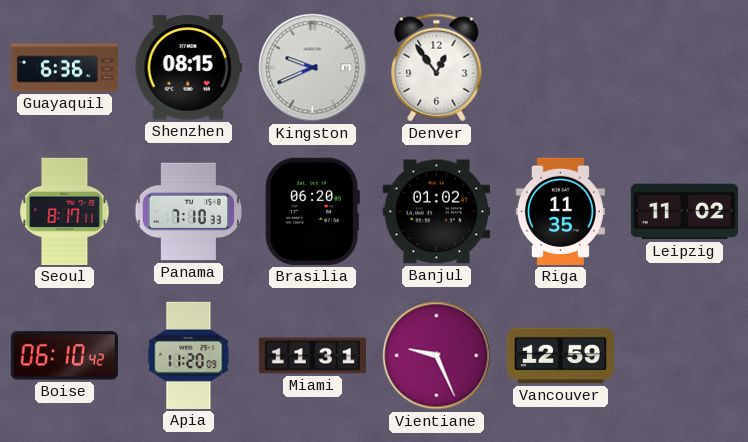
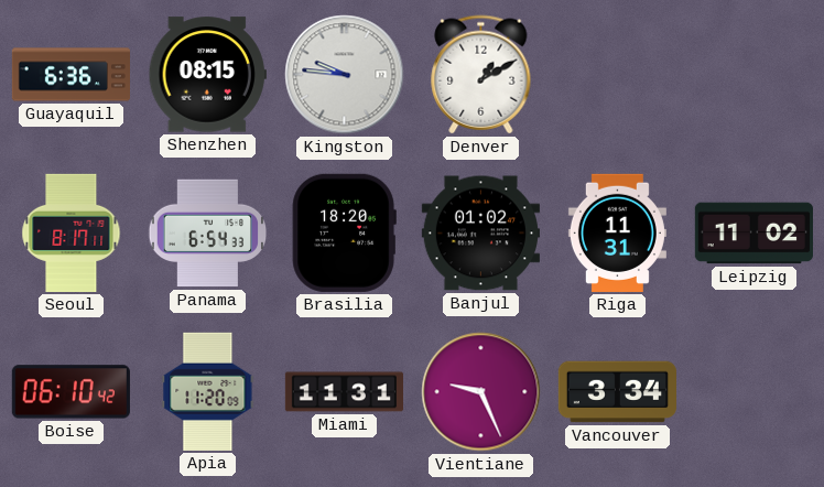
Kingston: 9:41 -> 9:46 (345, 75)
Denver: 12:54 -> 1:10 (481, 75)
Panama: 7:10 -> 6:54 (208, 234)
Brasilia: 06:20 -> 18:20 (344, 232)
Riga: 11:35 -> 11:31 (617, 232)
Vancouver: 12:59 -> 3:34 (617, 392)
